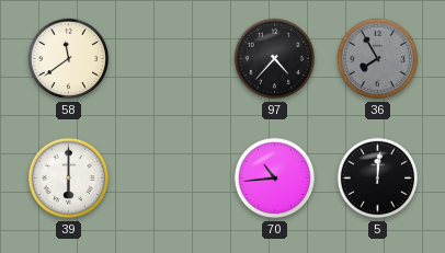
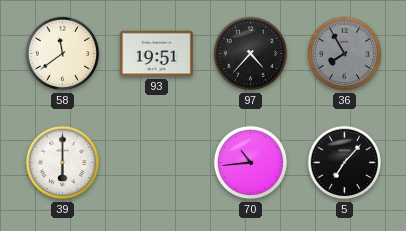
93: none -> 19:51 (157, 54)
5: 12:01 -> 7:07 (345, 163)
